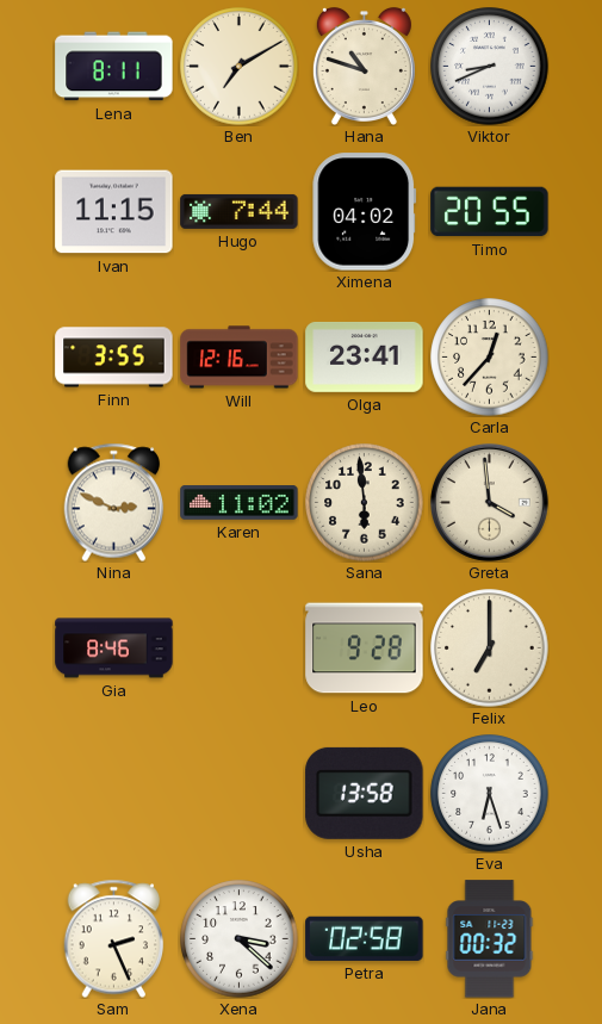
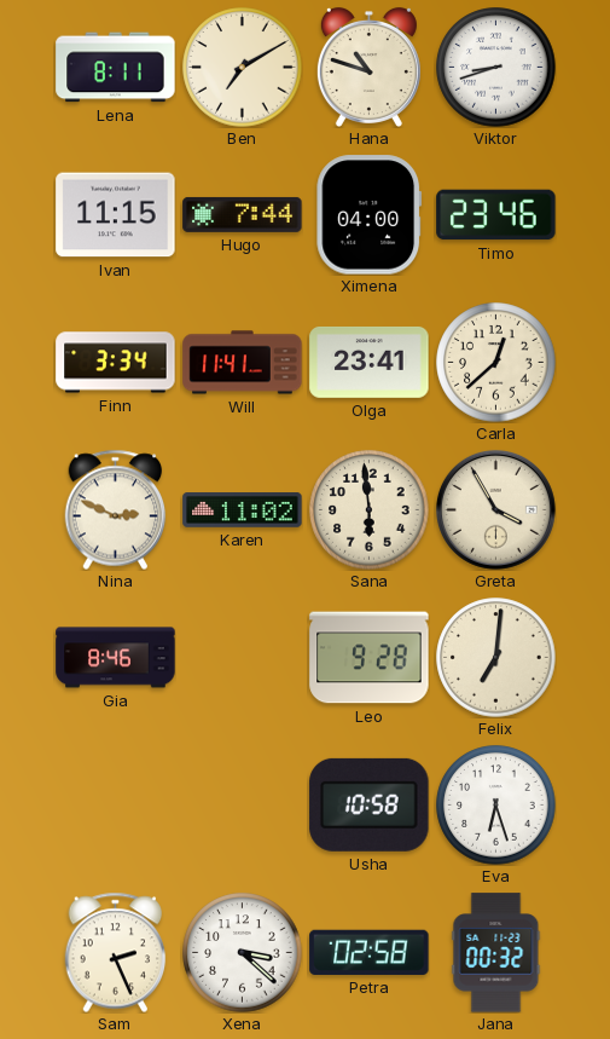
Viktor: 8:41 -> 8:42 (496, 68)
Ximena: 04:02 -> 04:00 (370, 215)
Timo: 20:55 -> 23:46 (496, 215)
Finn: 3:55 -> 3:34 (116, 363)
Will: 12:16 -> 11:41 (243, 363)
Carla: 12:37 -> 12:38 (496, 363)
Greta: 3:59 -> 3:55 (495, 509)
Felix: 7:00 -> 7:01 (496, 658)
Usha: 13:58 -> 10:58 (370, 804)
